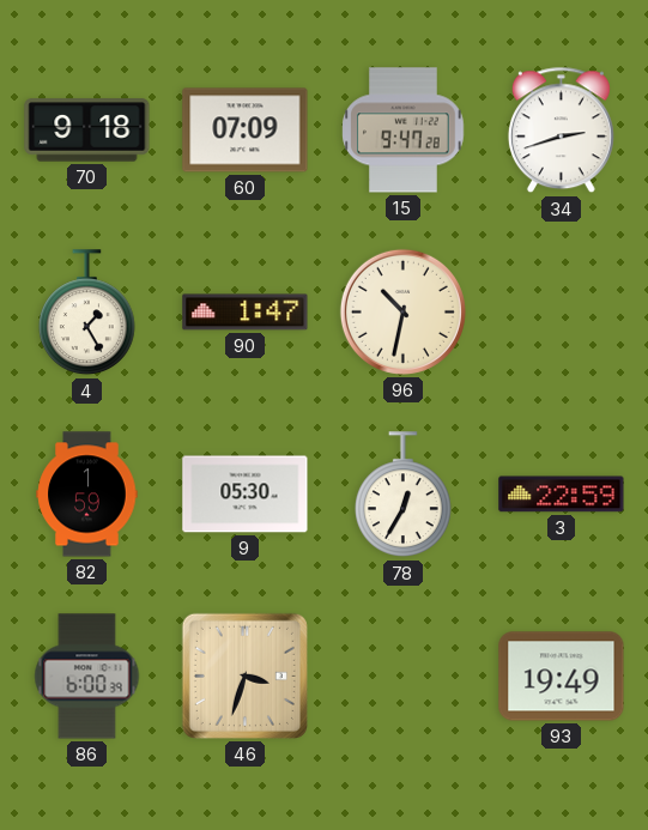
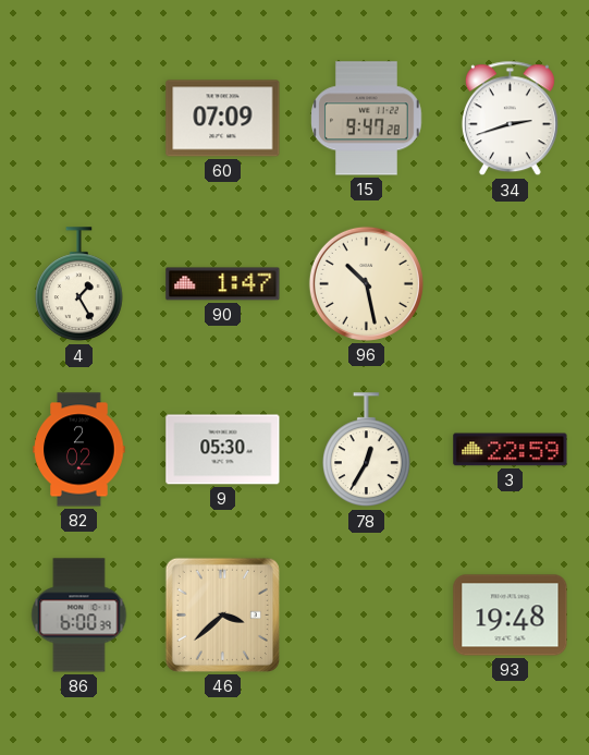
70: 9:18 -> none (87, 131)
96: 10:32 -> 10:28 (366, 283)
82: 1:59 -> 2:02 (79, 450)
46: 3:33 -> 3:38 (222, 614)
93: 19:49 -> 19:48 (511, 616)
